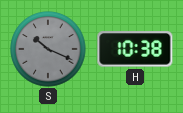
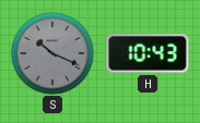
H: 10:38 -> 10:43 (148, 53)
